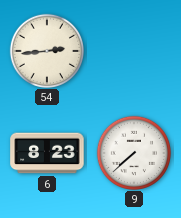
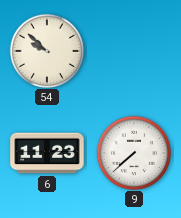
54: 2:44 -> 9:52 (46, 50)
6: 8:23 -> 11:23 (47, 153)
